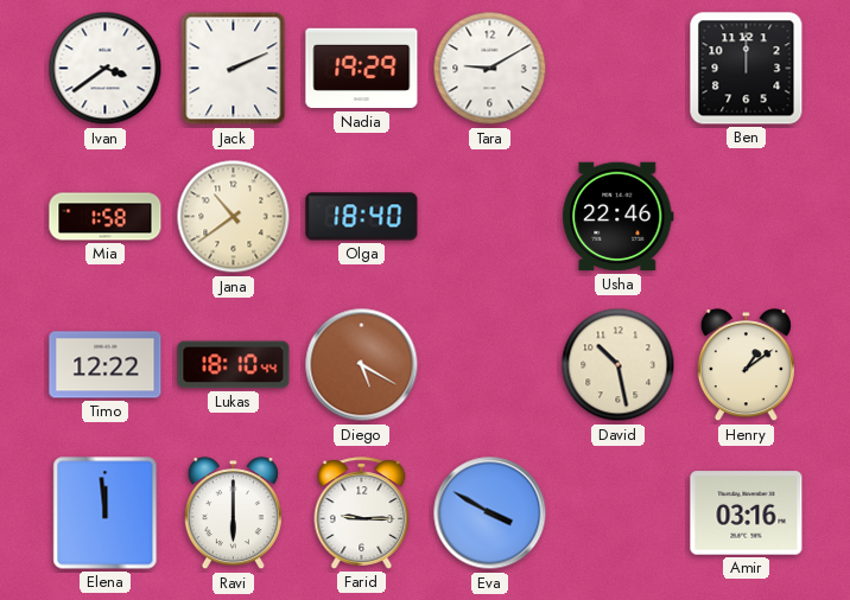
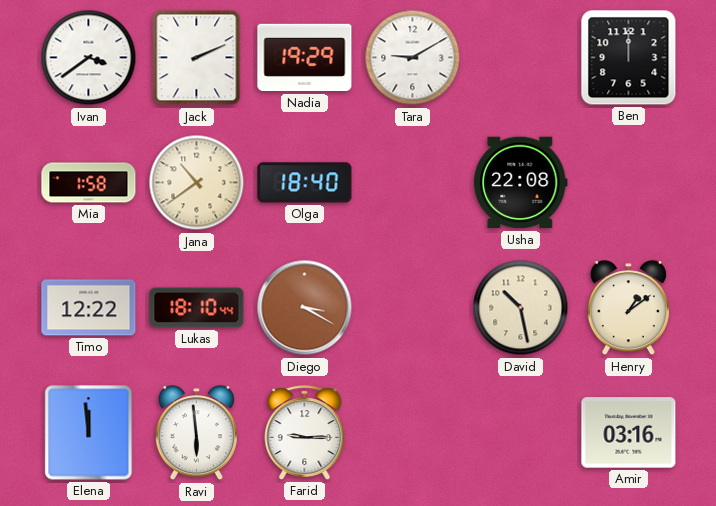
Usha: 22:46 -> 22:08 (521, 183)
Diego: 5:20 -> 3:20 (305, 308)
Ravi: 6:00 -> 5:59 (196, 433)
Eva: 3:50 -> none (490, 513)
